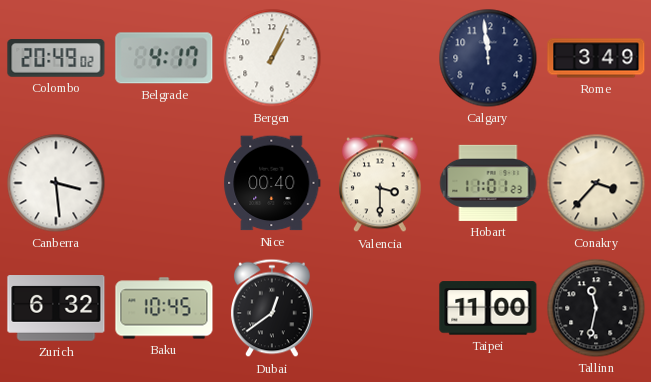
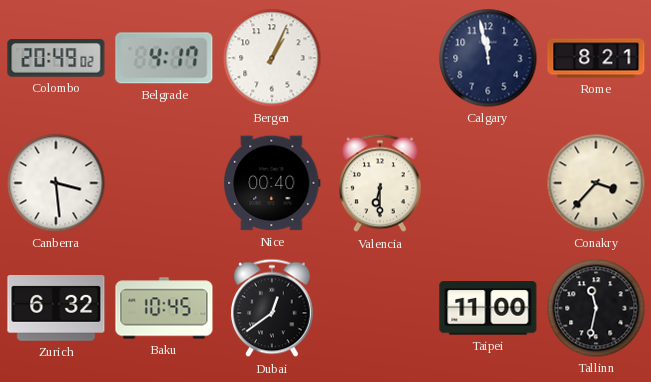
Calgary: 11:59 -> 11:58 (488, 58)
Rome: 3:49 -> 8:21 (596, 58)
Valencia: 3:30 -> 6:30 (381, 183)
Hobart: 11:01 -> none (488, 183)
